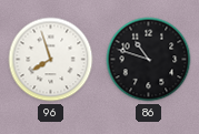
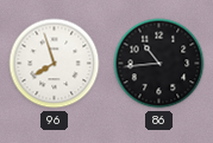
86: 10:48 -> 10:44 (159, 64)
